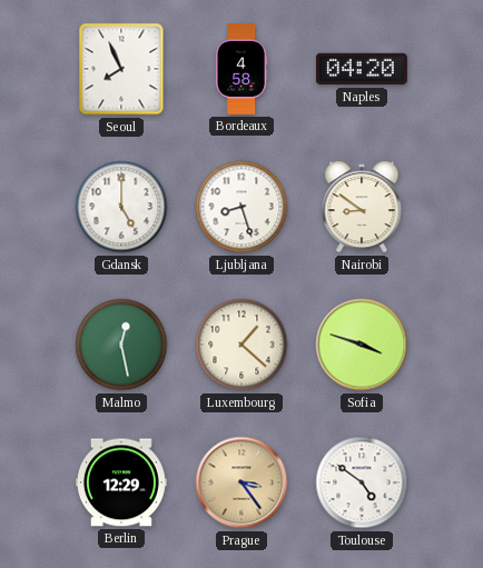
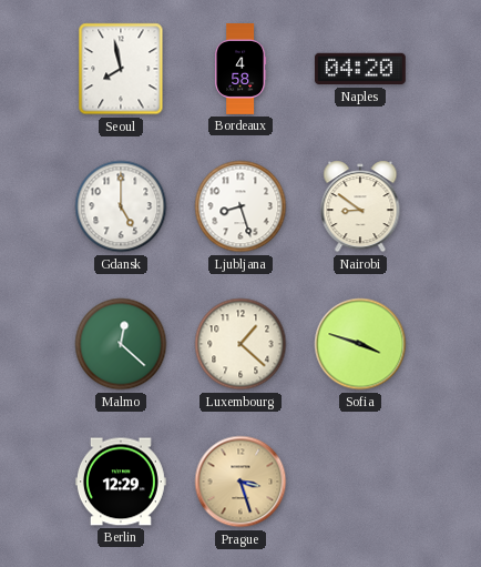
Seoul: 7:56 -> 7:58 (121, 69)
Malmo: 12:28 -> 12:22 (121, 344)
Prague: 3:24 -> 3:27 (240, 482)
Toulouse: 4:51 -> none (362, 482)
